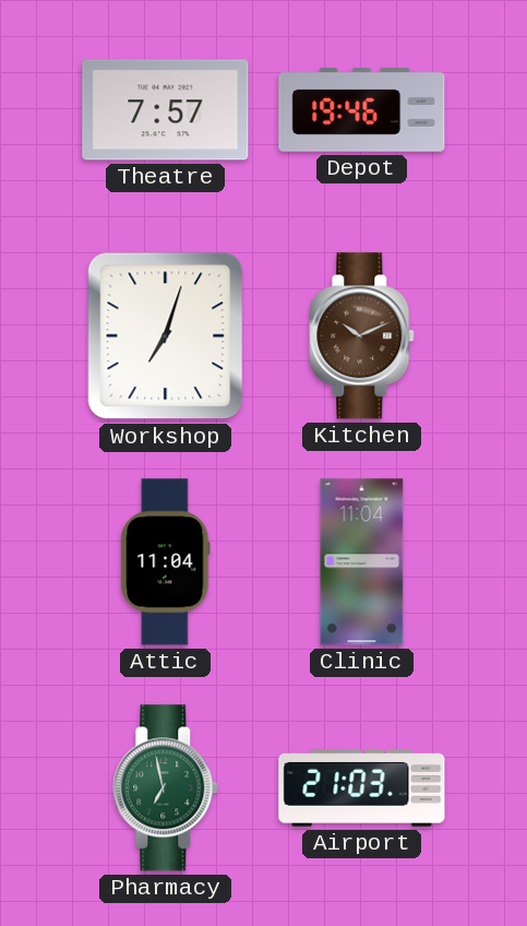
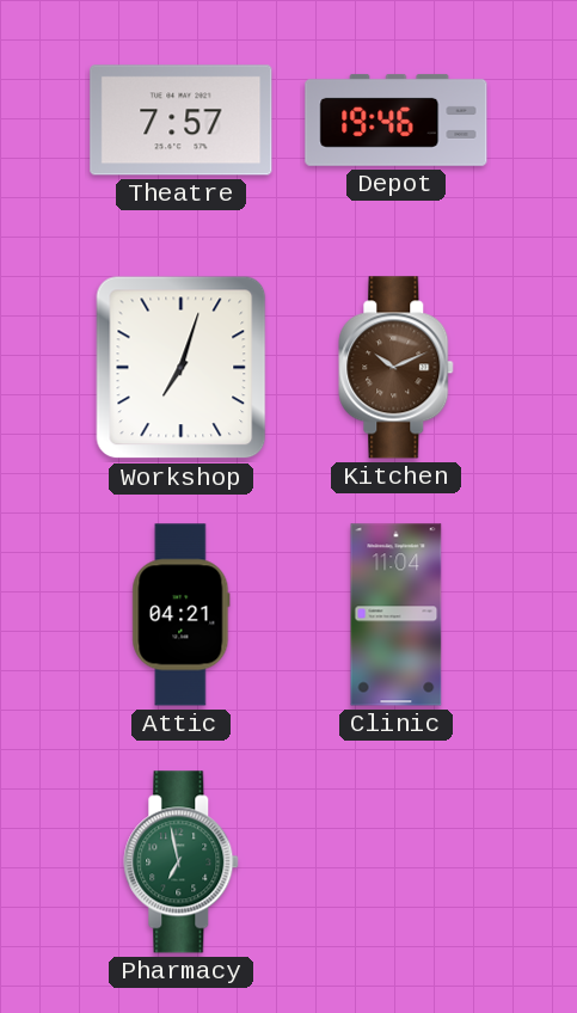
Attic: 11:04 -> 04:21 (182, 615)
Airport: 21:03 -> none (362, 788)
